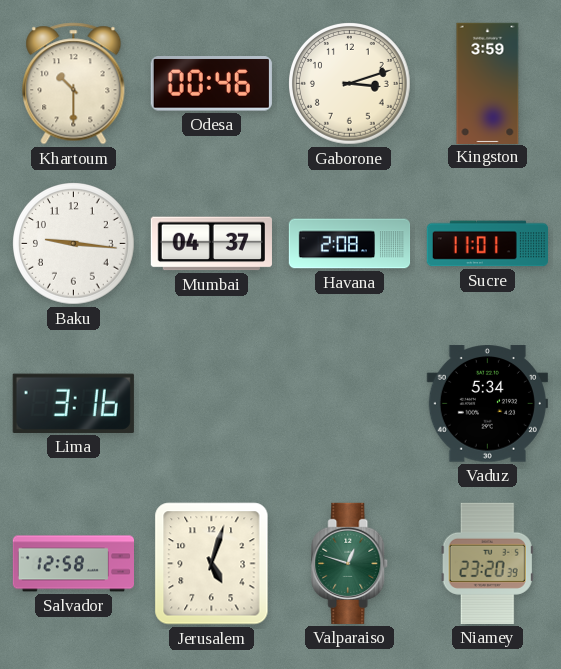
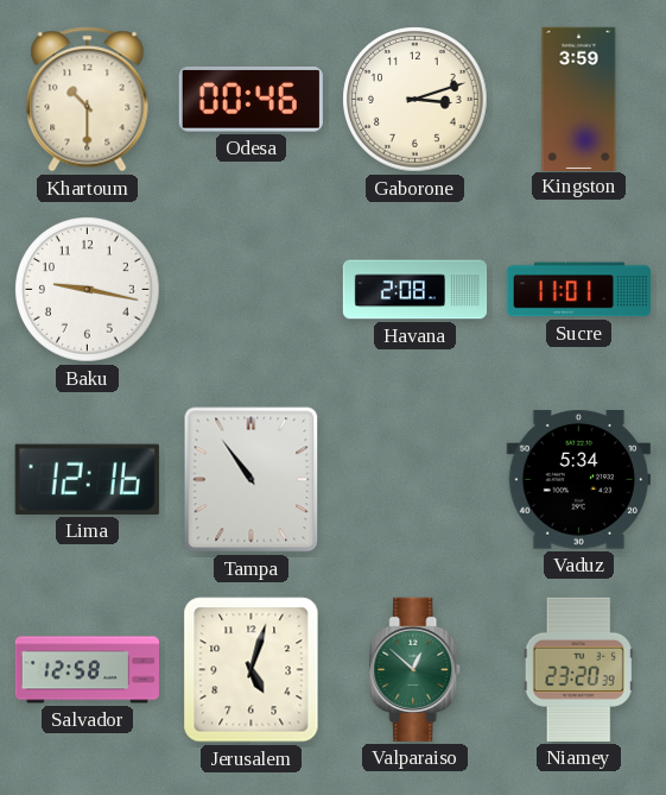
Baku: 9:16 -> 9:17 (88, 290)
Mumbai: 04:37 -> none (211, 244)
Lima: 3:16 -> 12:16 (87, 479)
Tampa: none -> 10:54 (252, 480)
Valparaiso: 12:48 -> 12:52 (416, 669)
